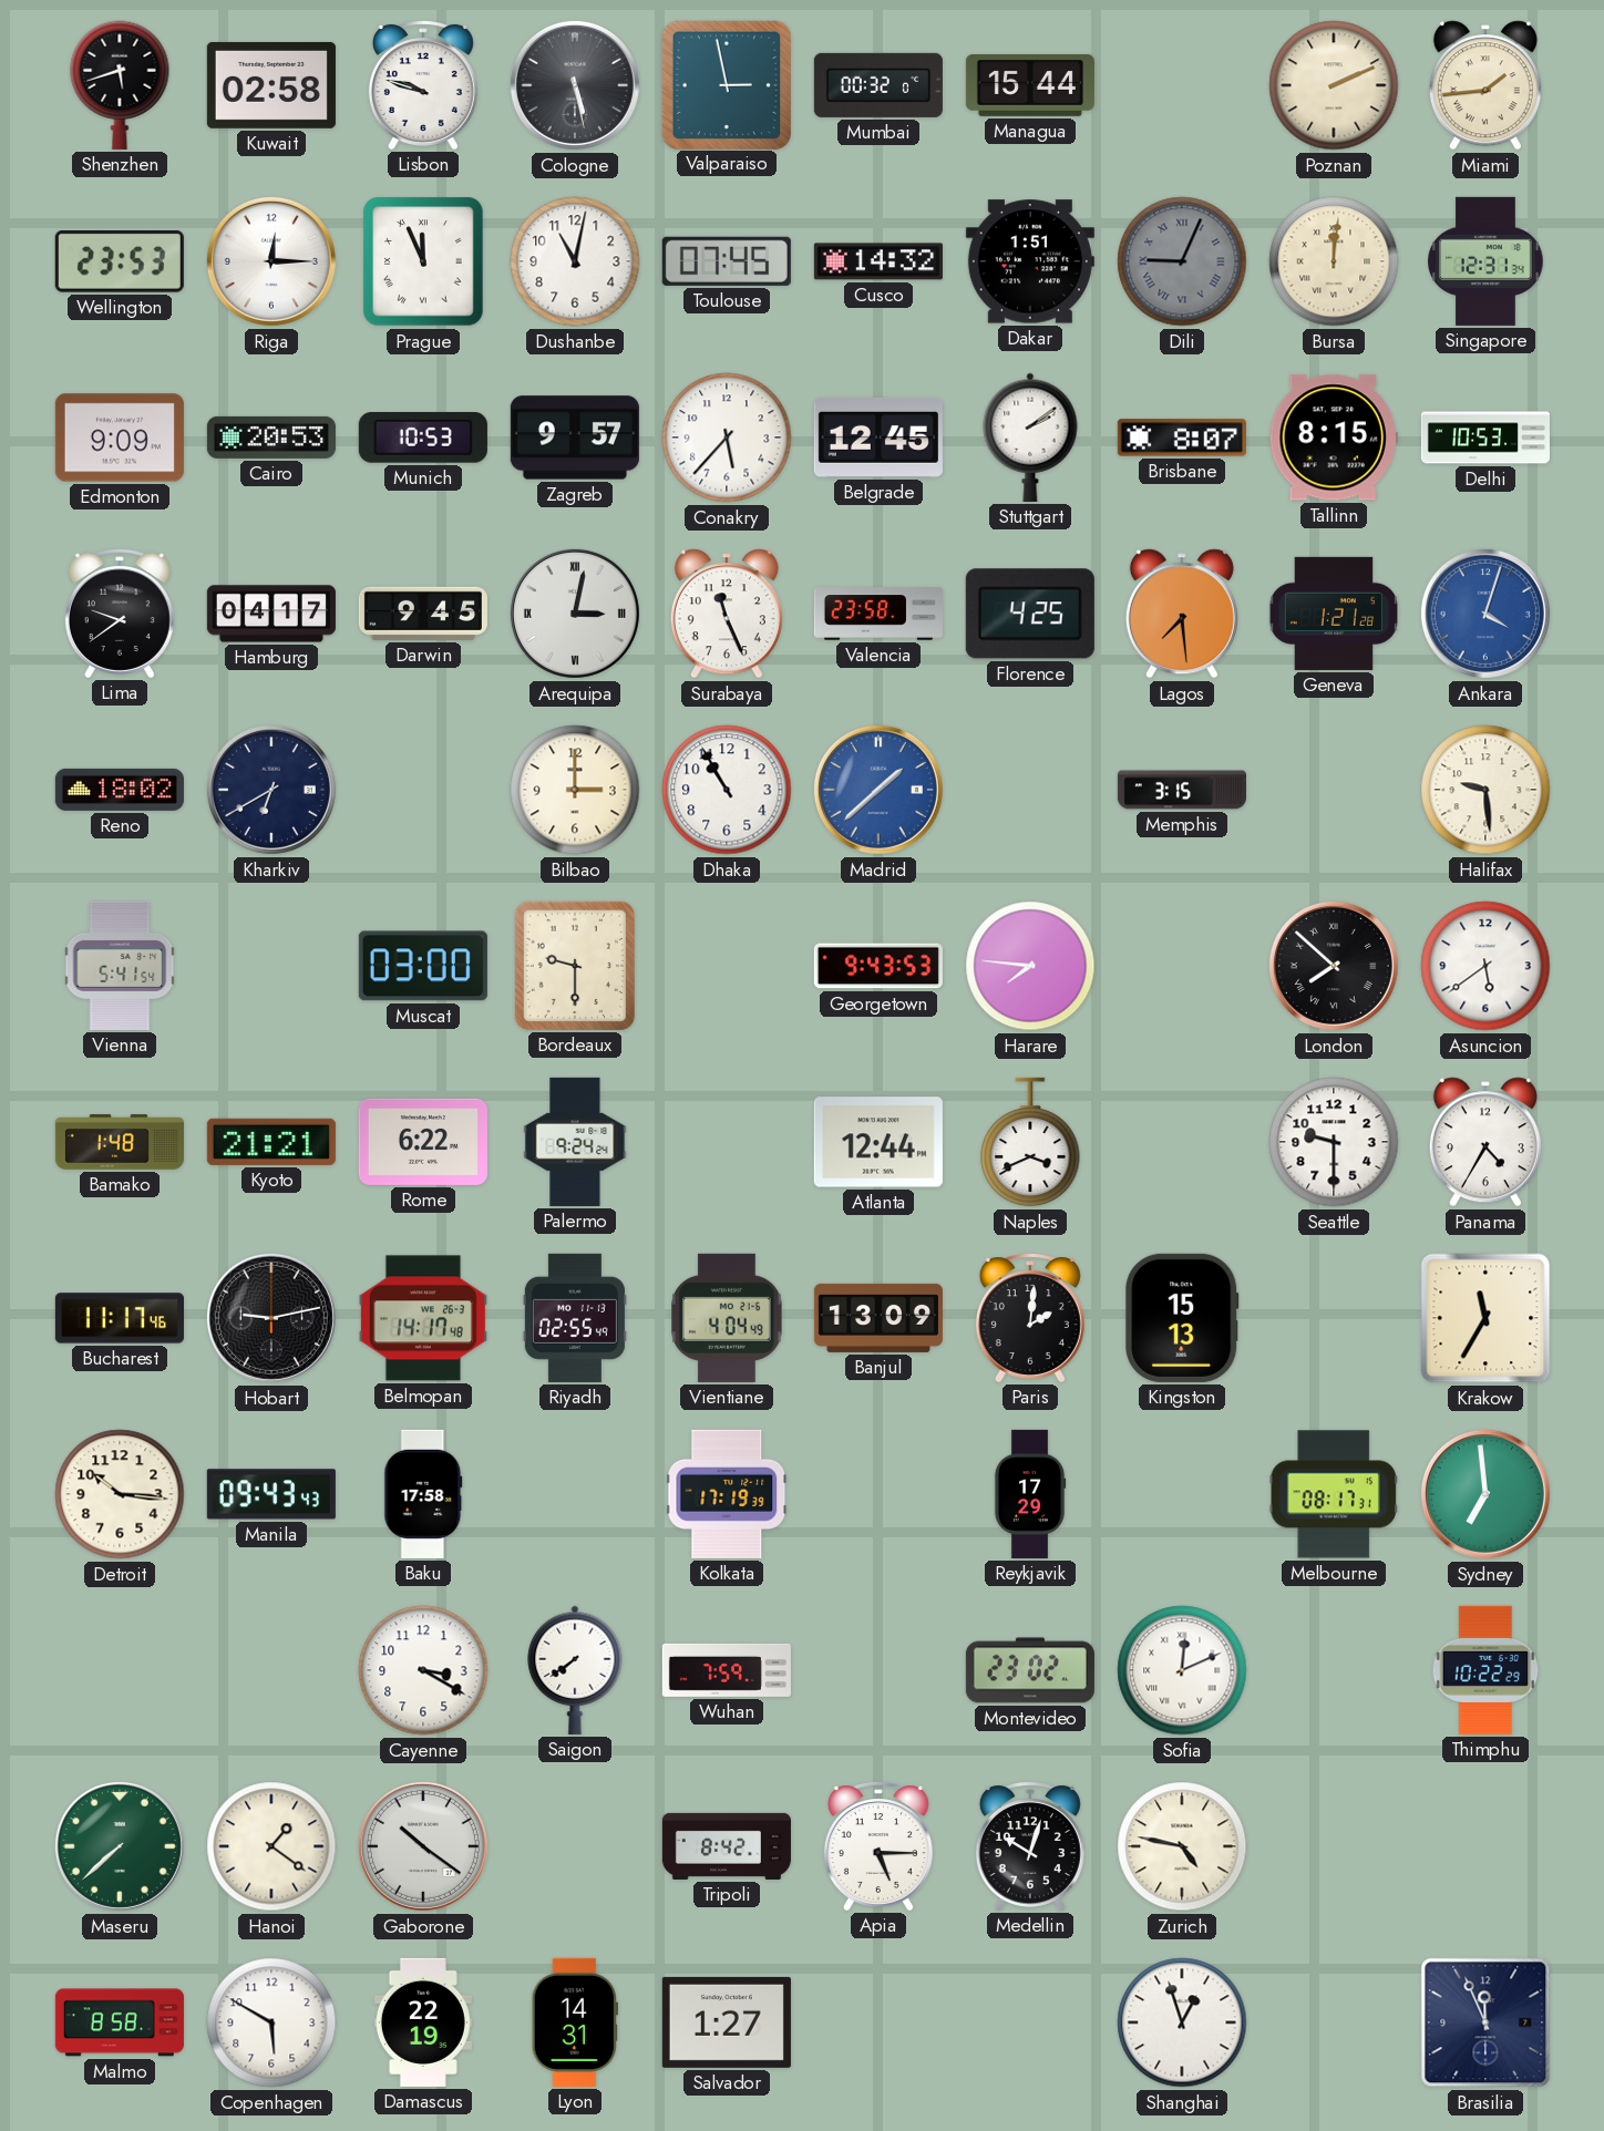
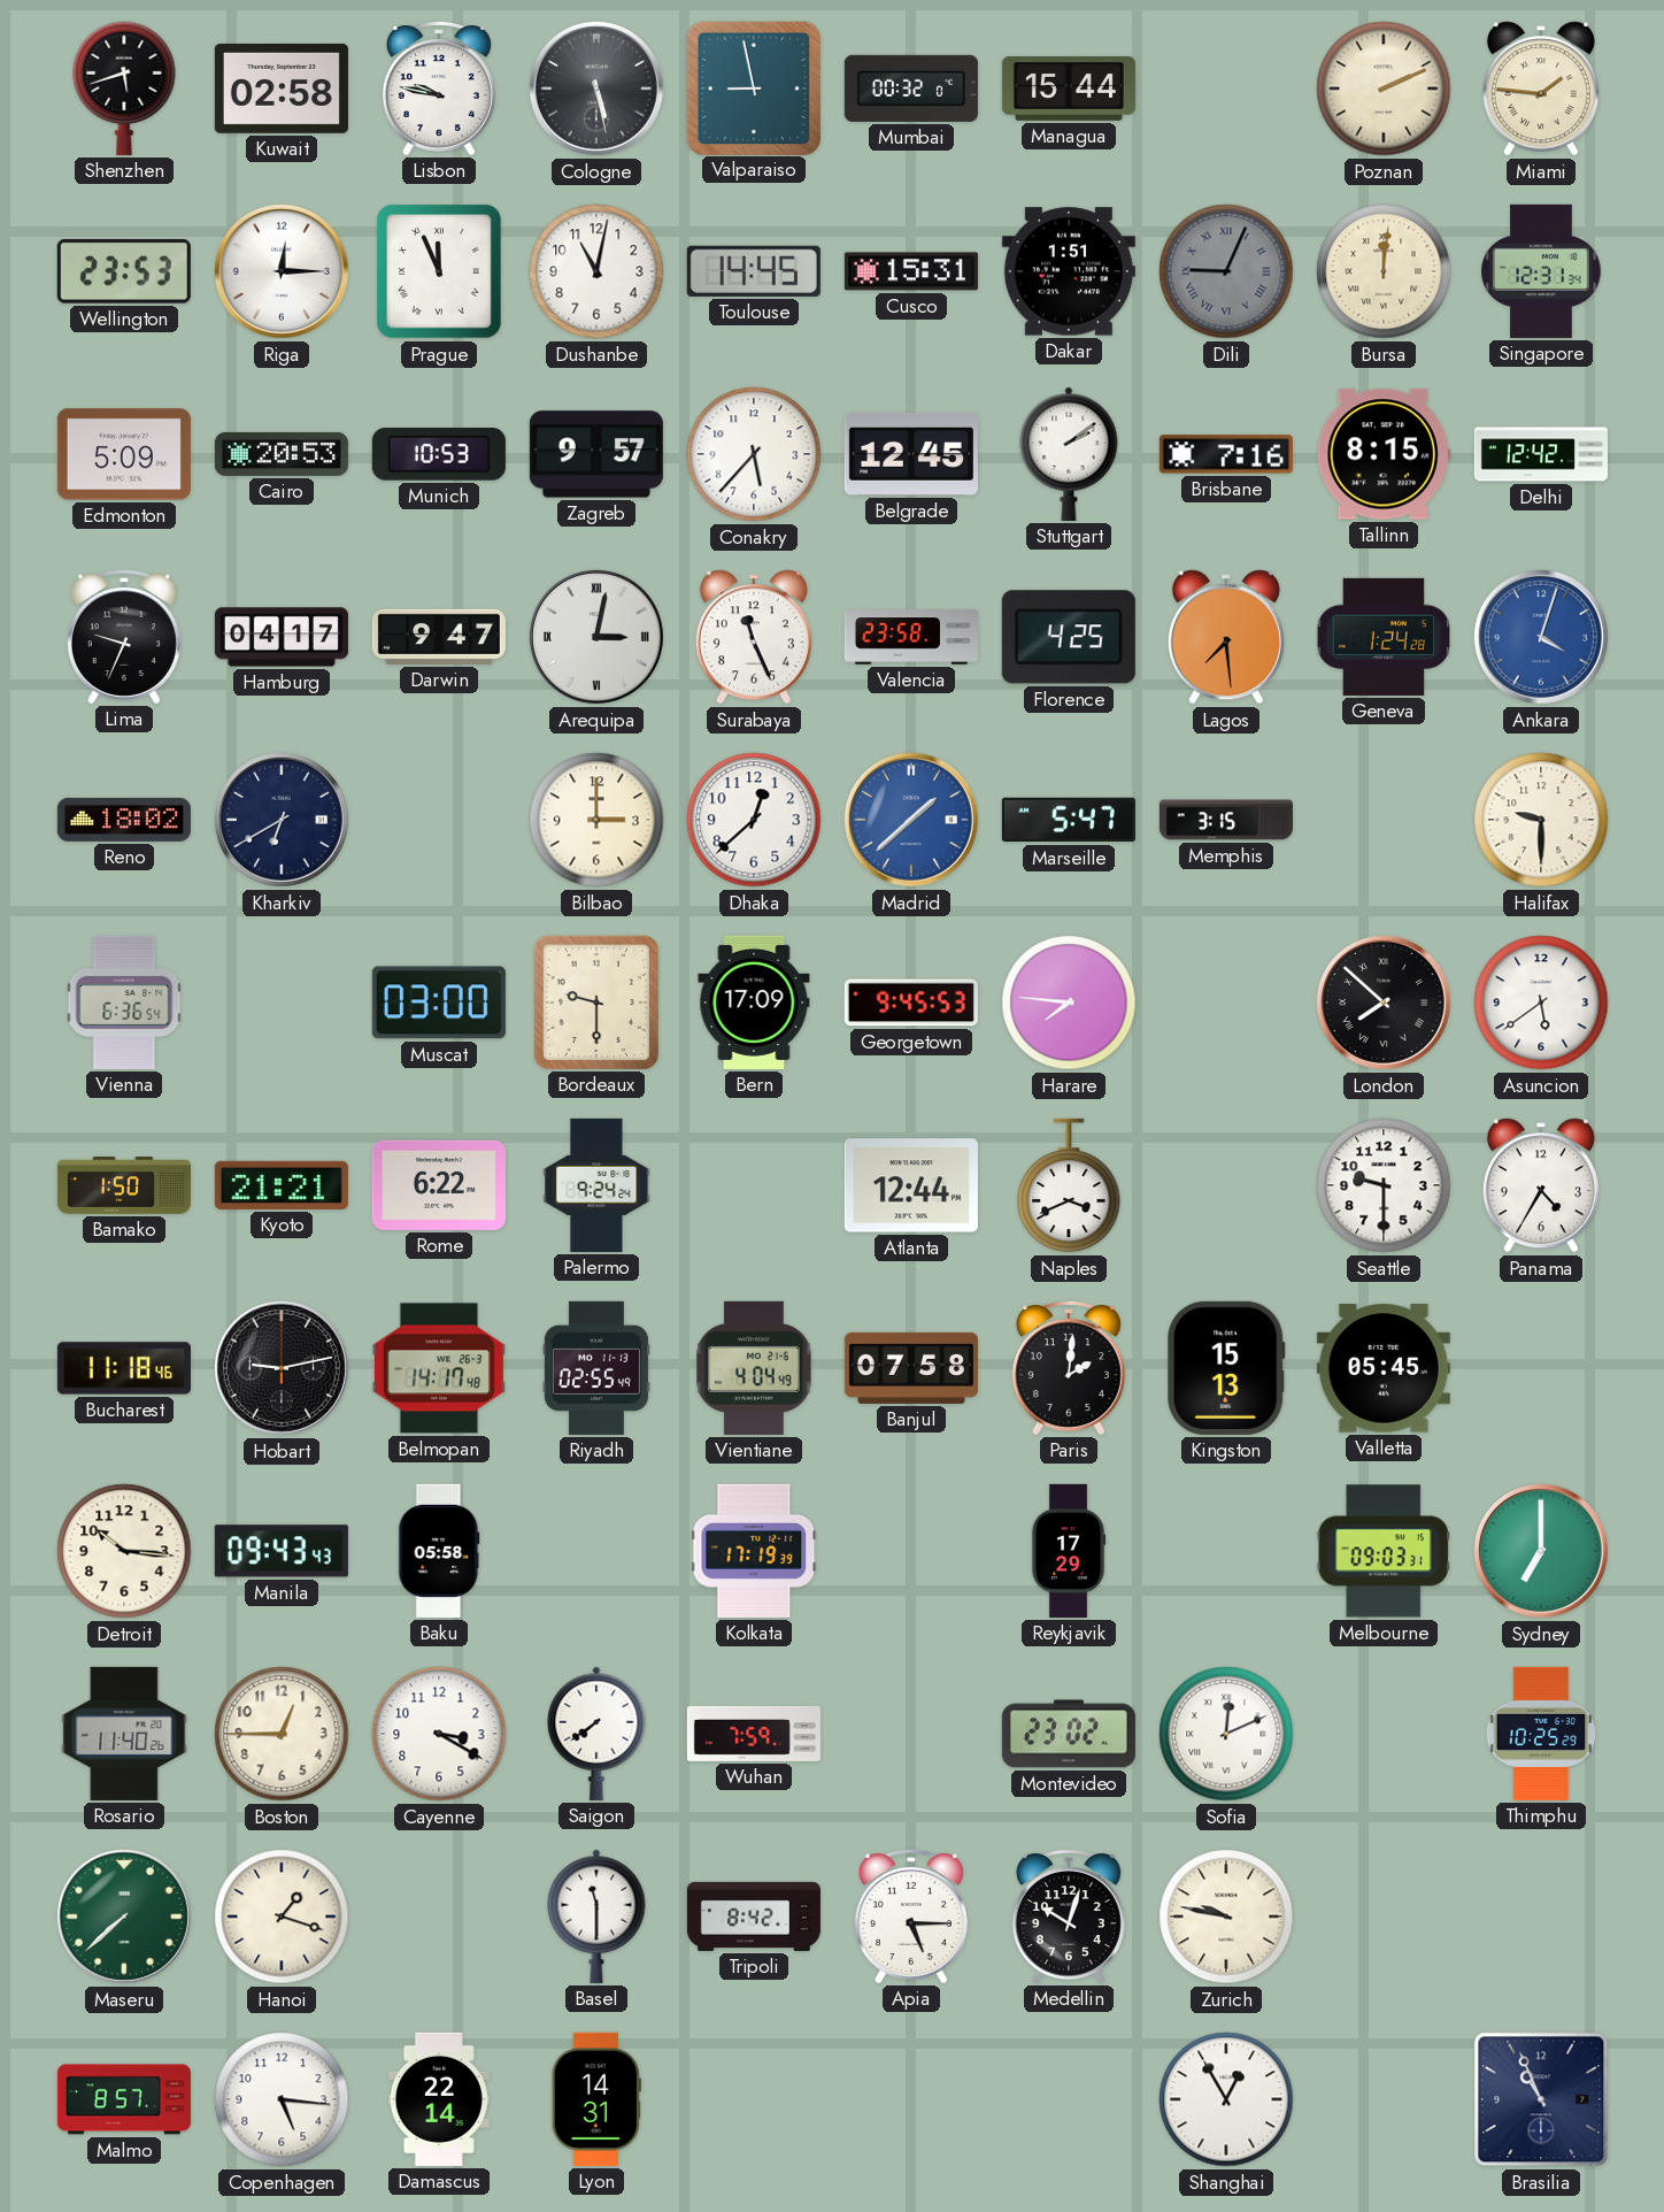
Lisbon: 9:48 -> 9:47 (439, 89)
Valparaiso: 2:58 -> 8:58 (753, 87)
Miami: 1:44 -> 1:46 (1541, 89)
Toulouse: 07:45 -> 14:45 (754, 271)
Cusco: 14:32 -> 15:31 (911, 271)
Edmonton: 9:09 -> 5:09 (124, 454)
Brisbane: 8:07 -> 7:16 (1226, 454)
Delhi: 10:53 -> 12:42 (1541, 454)
Lima: 9:39 -> 9:34 (124, 637)
Darwin: 9:45 -> 9:47 (439, 637)
Geneva: 1:21 -> 1:24 (1384, 637)
Dhaka: 10:55 -> 12:38 (754, 820)
Marseille: none -> 5:47 (1069, 820)
Halifax: 9:29 -> 9:30 (1541, 820)
Vienna: 5:41 -> 6:36 (124, 1003)
Bern: none -> 17:09 (754, 1003)
Georgetown: 9:43 -> 9:45 (911, 1003)
Bamako: 1:48 -> 1:50 (124, 1185)
Bucharest: 11:17 -> 11:18 (124, 1368)
Banjul: 13:09 -> 07:58 (911, 1368)
Valletta: none -> 05:45 (1384, 1368)
Krakow: 11:35 -> none (1485, 1318)
Baku: 17:58 -> 05:58 (439, 1551)
Melbourne: 08:17 -> 09:03 (1384, 1551)
Sydney: 6:59 -> 7:00 (1541, 1551)
Rosario: none -> 11:40 (124, 1734)
Boston: none -> 12:45 (282, 1734)
Thimphu: 10:22 -> 10:25 (1541, 1734)
Hanoi: 1:21 -> 1:18 (282, 1917)
Gaborone: 10:21 -> none (423, 1846)
Basel: none -> 11:30 (596, 1917)
Zurich: 4:47 -> 9:47 (1226, 1917)
Malmo: 8:58 -> 8:57 (124, 2099)
Copenhagen: 5:50 -> 5:16 (282, 2099)
Damascus: 22:19 -> 22:14 (439, 2099)
Salvador: 1:27 -> none (727, 2022)
Shanghai: 12:57 -> 12:55 (1226, 2099)
Brasilia: 11:56 -> 10:56 (1541, 2099)
